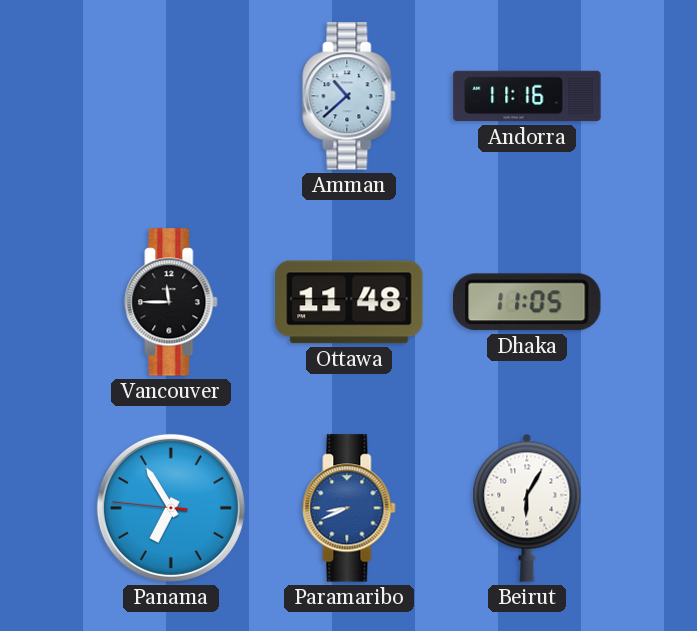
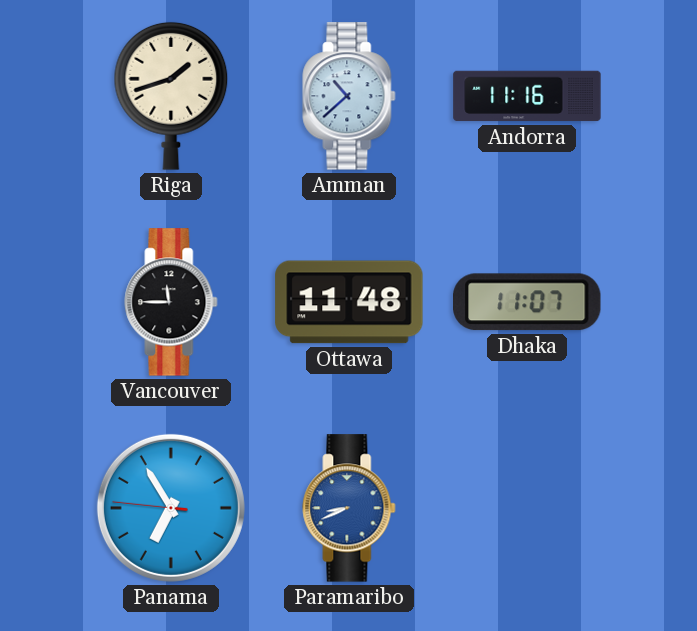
Riga: none -> 1:42 (171, 96)
Dhaka: 11:05 -> 11:07 (528, 302)
Beirut: 6:05 -> none (527, 508)
